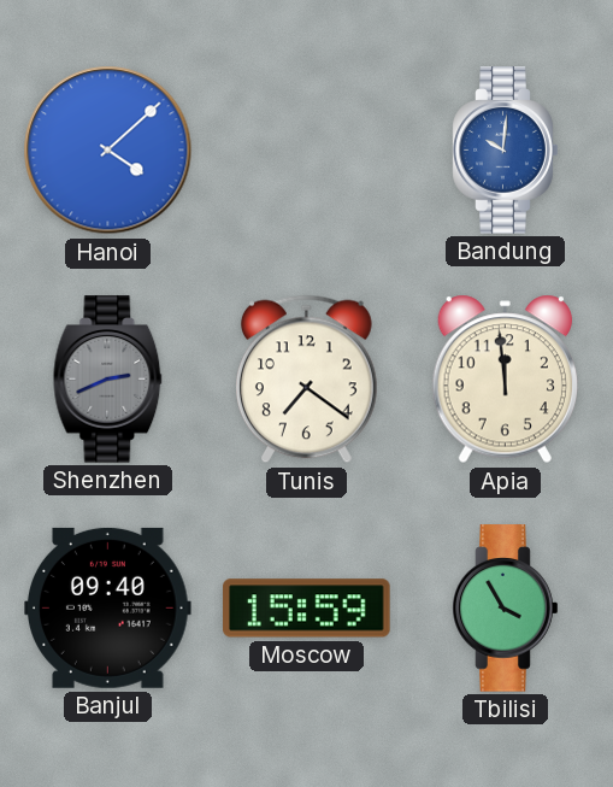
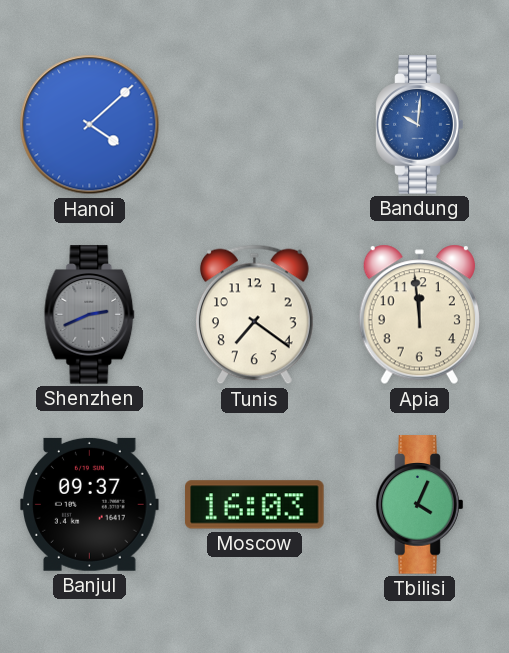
Banjul: 09:40 -> 09:37 (90, 504)
Moscow: 15:59 -> 16:03 (255, 505)
Tbilisi: 3:55 -> 4:04 (420, 505)
